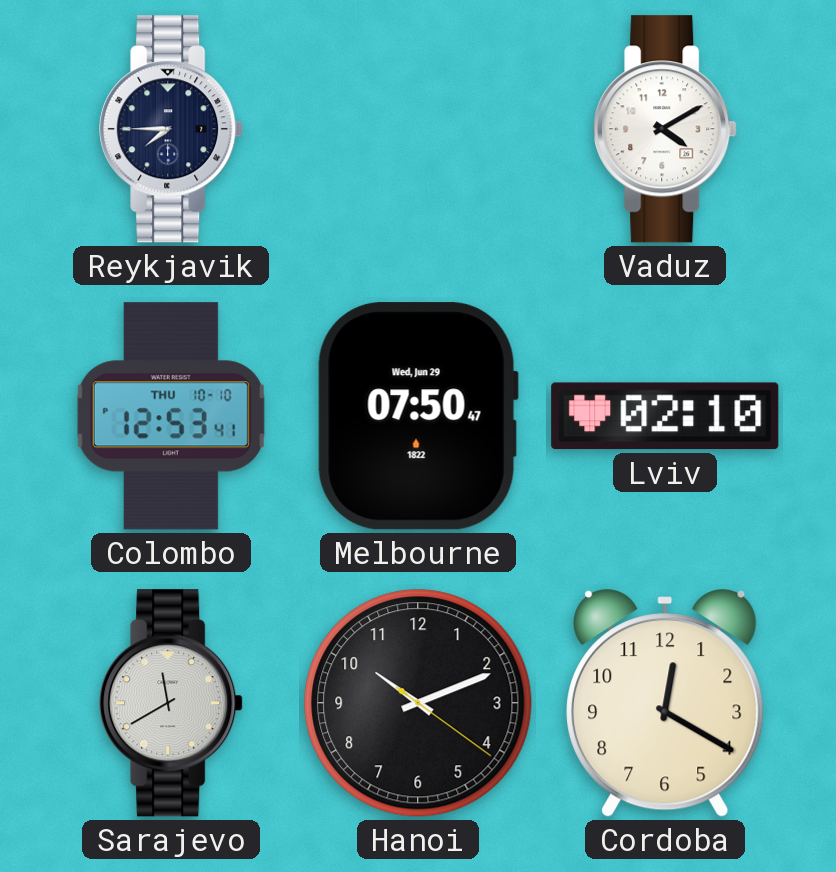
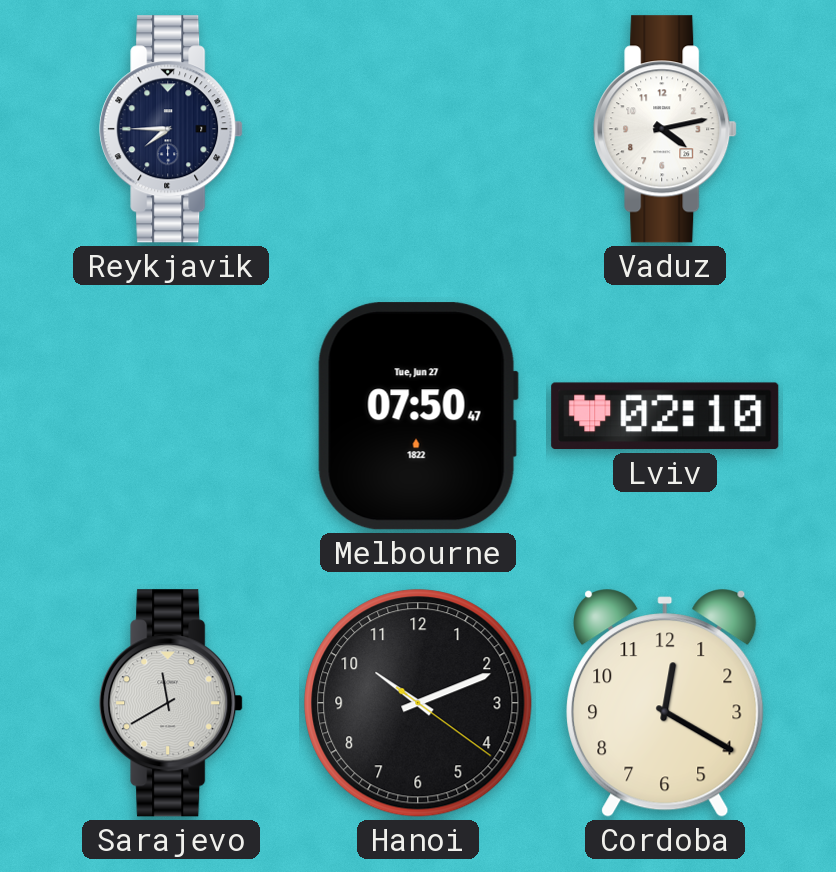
Vaduz: 4:10 -> 4:13 (665, 129)
Colombo: 12:53 -> none (171, 416)
Melbourne date: Wed, Jun 29 -> Tue, Jun 27 (418, 416)
